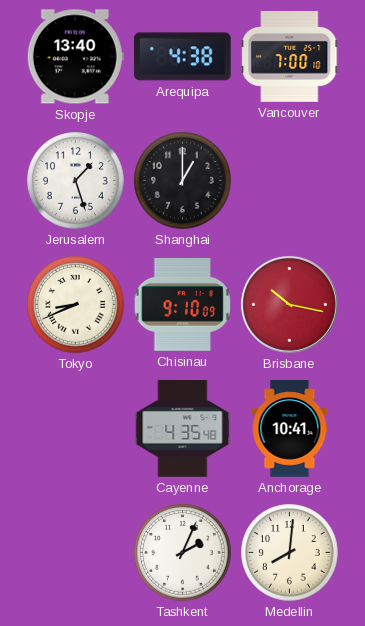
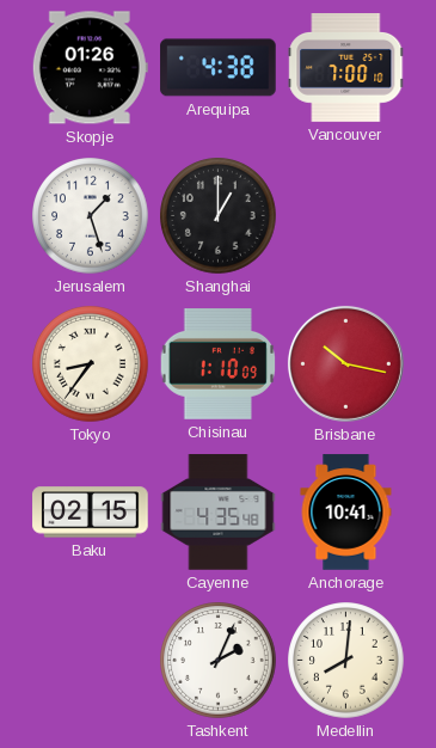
Skopje: 13:40 -> 01:26 (90, 68)
Tokyo: 8:41 -> 8:36 (91, 364)
Chisinau: 9:10 -> 1:10 (219, 364)
Baku: none -> 02:15 (91, 513)
